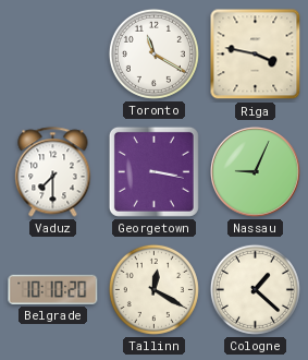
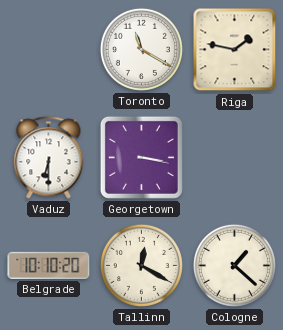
Riga: 3:47 -> 1:47 (235, 50)
Vaduz: 7:30 -> 6:30 (49, 158)
Nassau: 9:04 -> none (256, 172)
